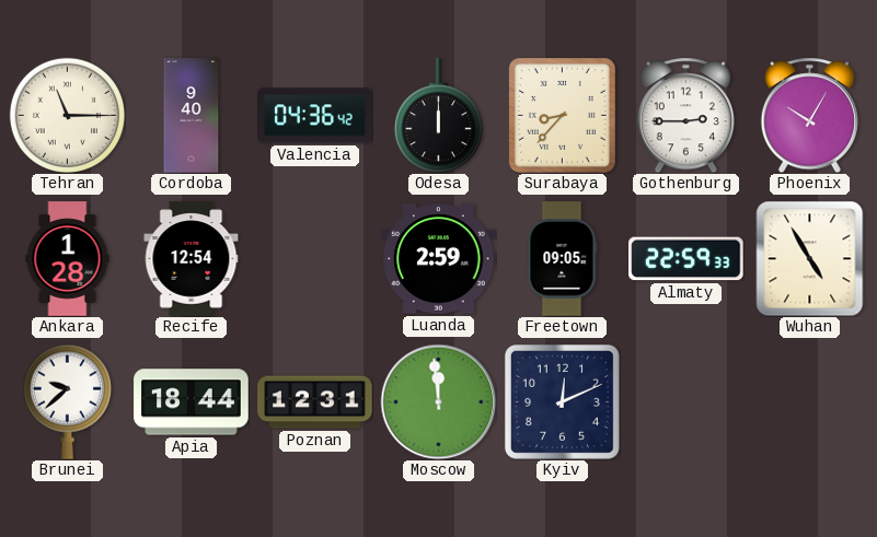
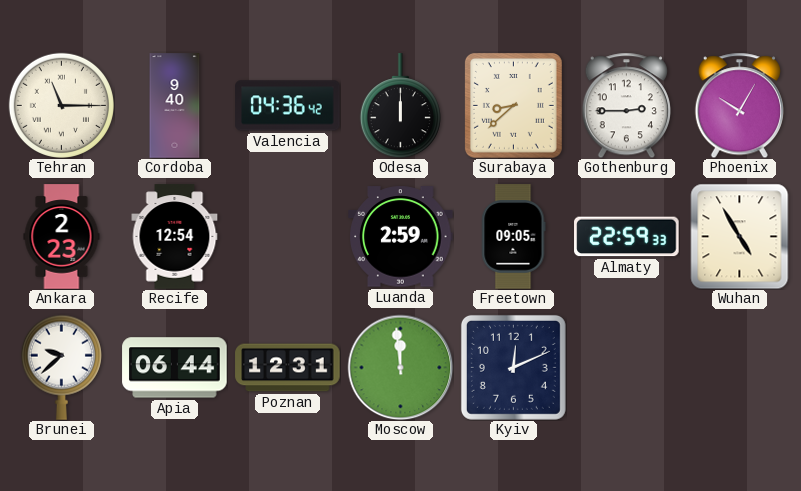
Surabaya: 8:37 -> 8:38 (513, 105)
Ankara: 1:28 -> 2:23 (62, 237)
Apia: 18:44 -> 06:44 (175, 368)
